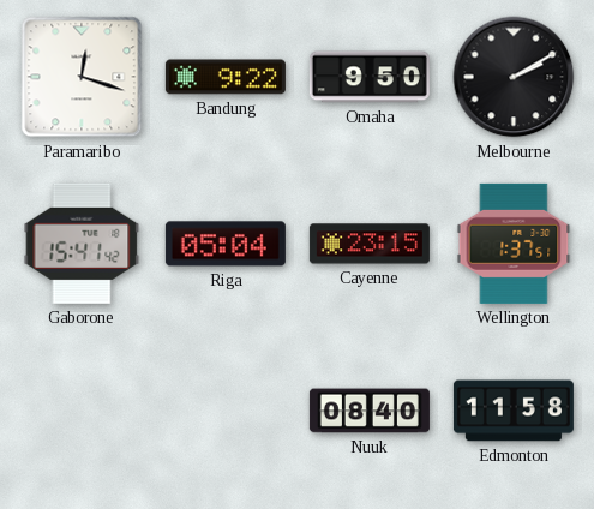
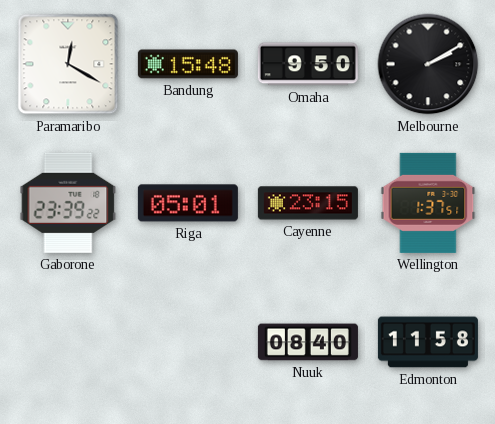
Paramaribo: 12:18 -> 12:20 (68, 64)
Bandung: 9:22 -> 15:48 (188, 64)
Gaborone: 15:41 -> 23:39 (68, 203)
Riga: 05:04 -> 05:01 (188, 203)
